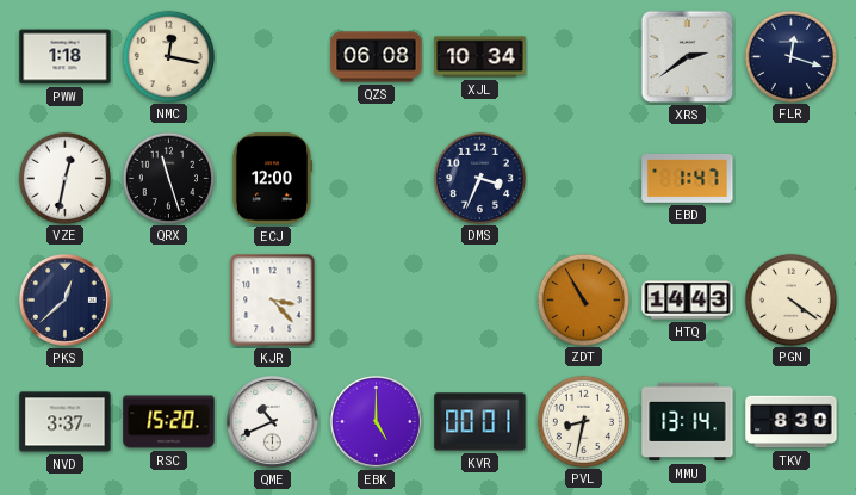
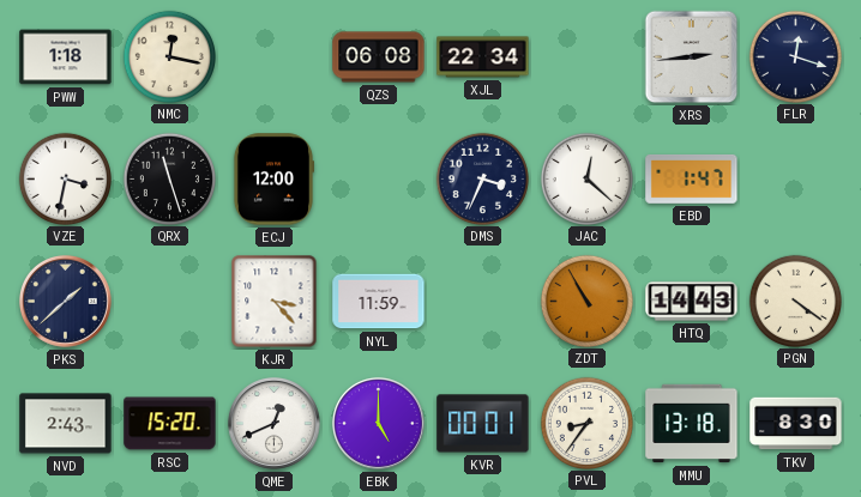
XJL: 10:34 -> 22:34 (483, 57)
XRS: 2:39 -> 2:44 (692, 57)
VZE: 12:32 -> 3:32 (65, 178)
JAC: none -> 12:22 (586, 178)
PKS: 12:38 -> 1:38 (65, 301)
NYL: none -> 11:59 (379, 302)
NVD: 3:37 -> 2:43 (66, 424)
QME: 10:41 -> 12:41 (273, 423)
PVL: 8:32 -> 8:36 (586, 423)
MMU: 13:14 -> 13:18 (692, 424)
